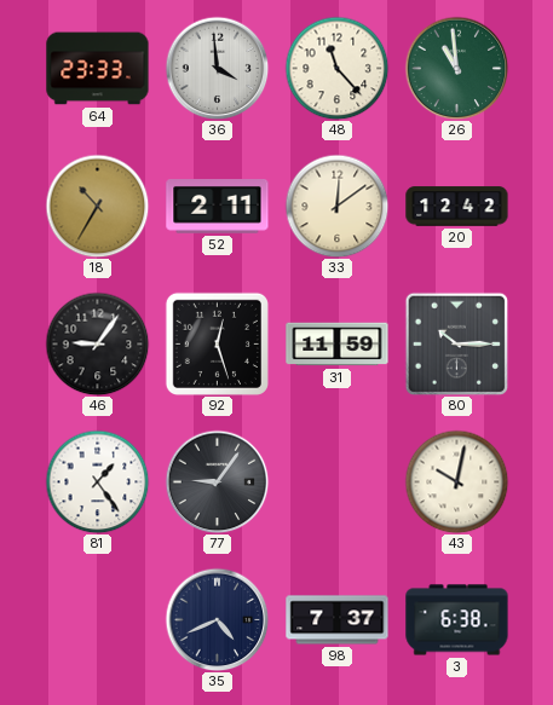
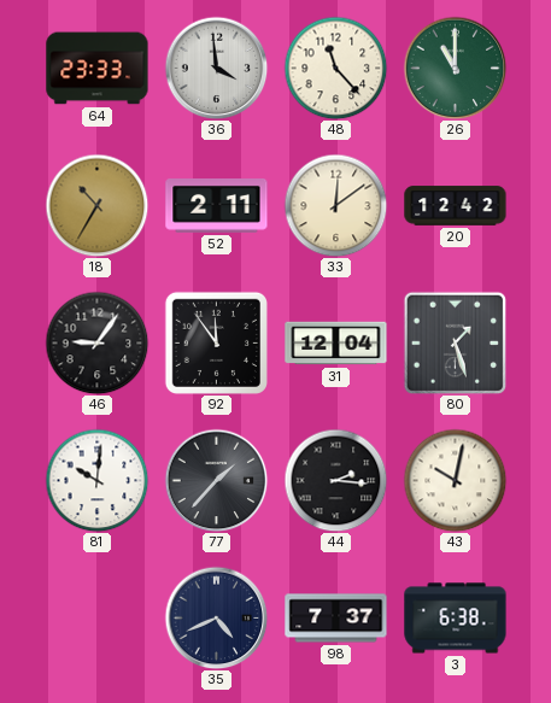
26: 10:59 -> 11:00 (455, 68)
92: 12:27 -> 11:54 (216, 342)
31: 11:59 -> 12:04 (336, 344)
80: 10:15 -> 1:27 (455, 342)
81: 1:24 -> 10:01 (96, 480)
77: 9:06 -> 1:37 (216, 480)
44: none -> 2:16 (335, 480)
